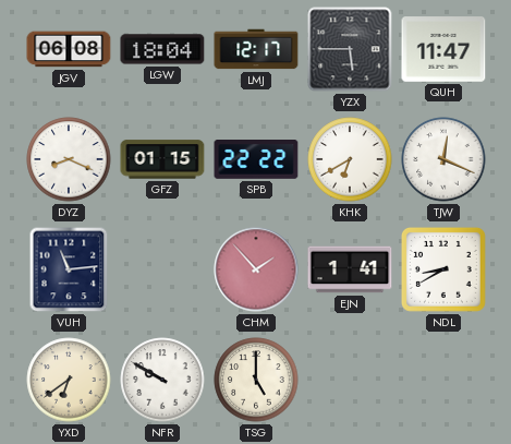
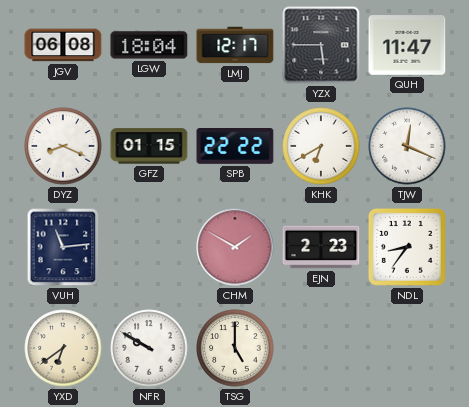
CHM: 1:53 -> 1:50 (235, 247)
EJN: 1:41 -> 2:23 (321, 247)
NDL: 8:40 -> 8:36 (407, 247)
